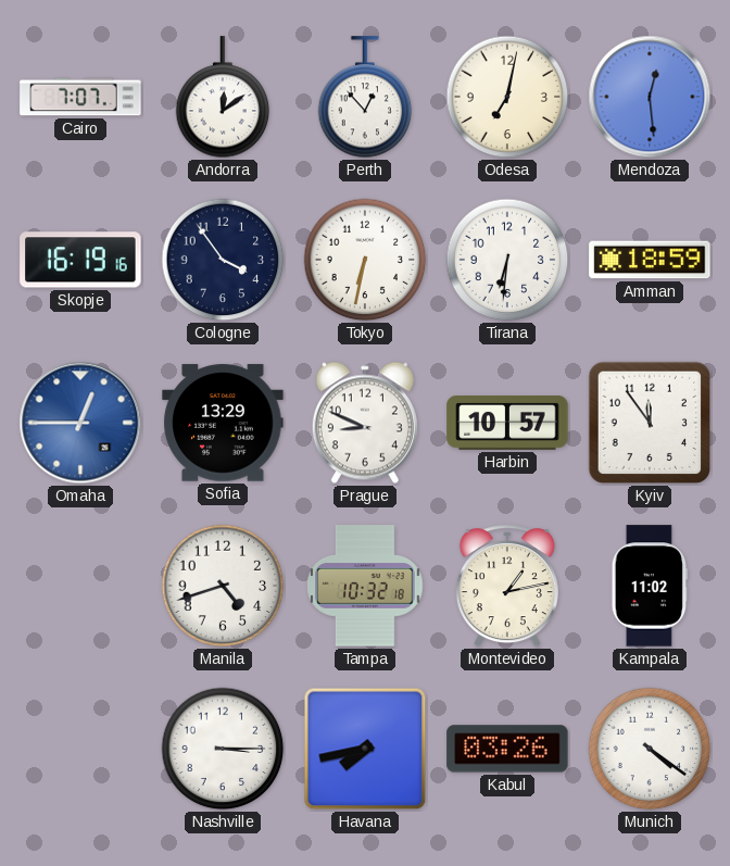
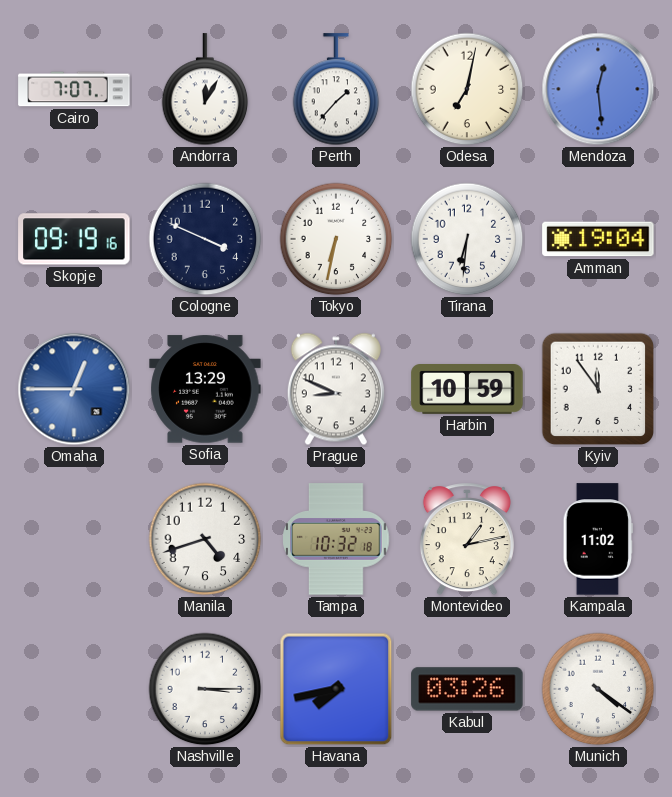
Andorra: 12:09 -> 12:05 (205, 90)
Perth: 12:53 -> 1:37 (336, 90)
Skopje: 16:19 -> 09:19 (74, 239)
Cologne: 3:54 -> 3:49 (205, 239)
Amman: 18:59 -> 19:04 (598, 239)
Harbin: 10:57 -> 10:59 (467, 390)
